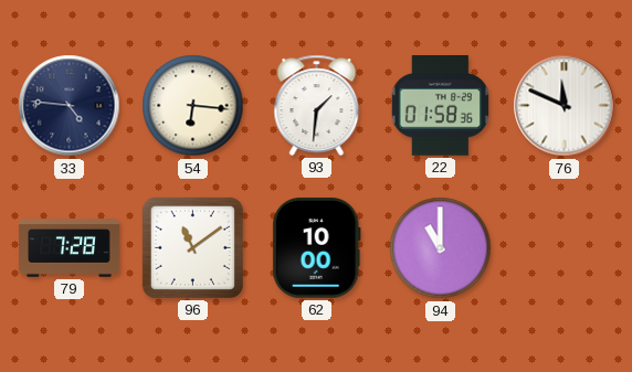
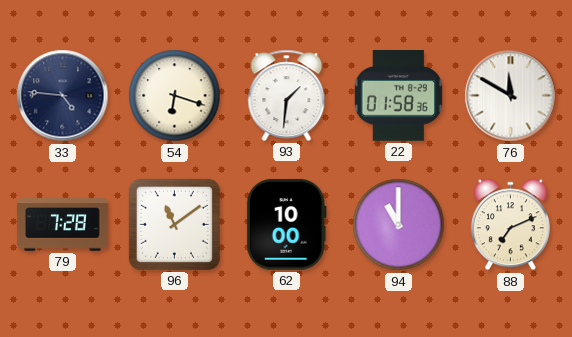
54: 6:16 -> 6:18 (175, 96)
76: 11:49 -> 11:50 (511, 96)
88: none -> 7:11 (510, 225)
